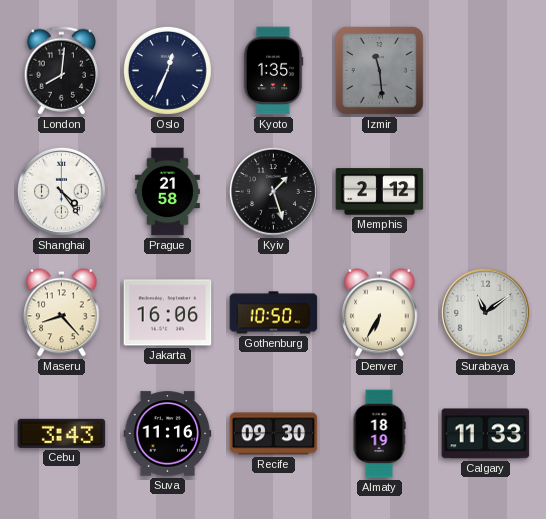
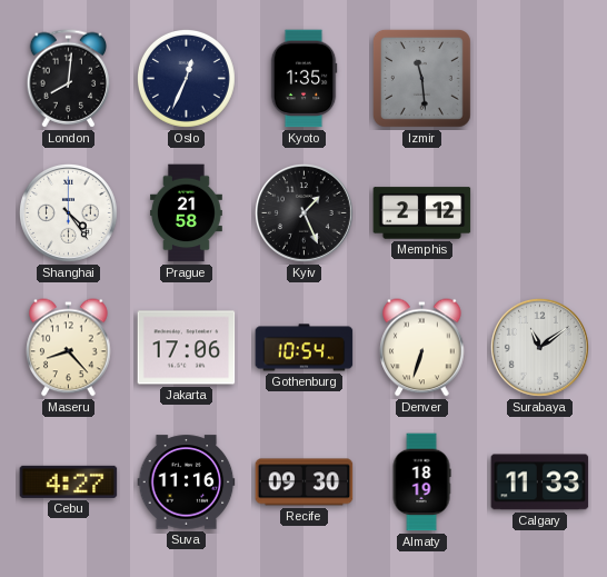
Kyiv: 1:27 -> 1:26 (303, 212)
Jakarta: 16:06 -> 17:06 (187, 348)
Gothenburg: 10:50 -> 10:54 (305, 348)
Denver: 6:35 -> 6:33 (422, 348)
Cebu: 3:43 -> 4:27 (69, 481)
